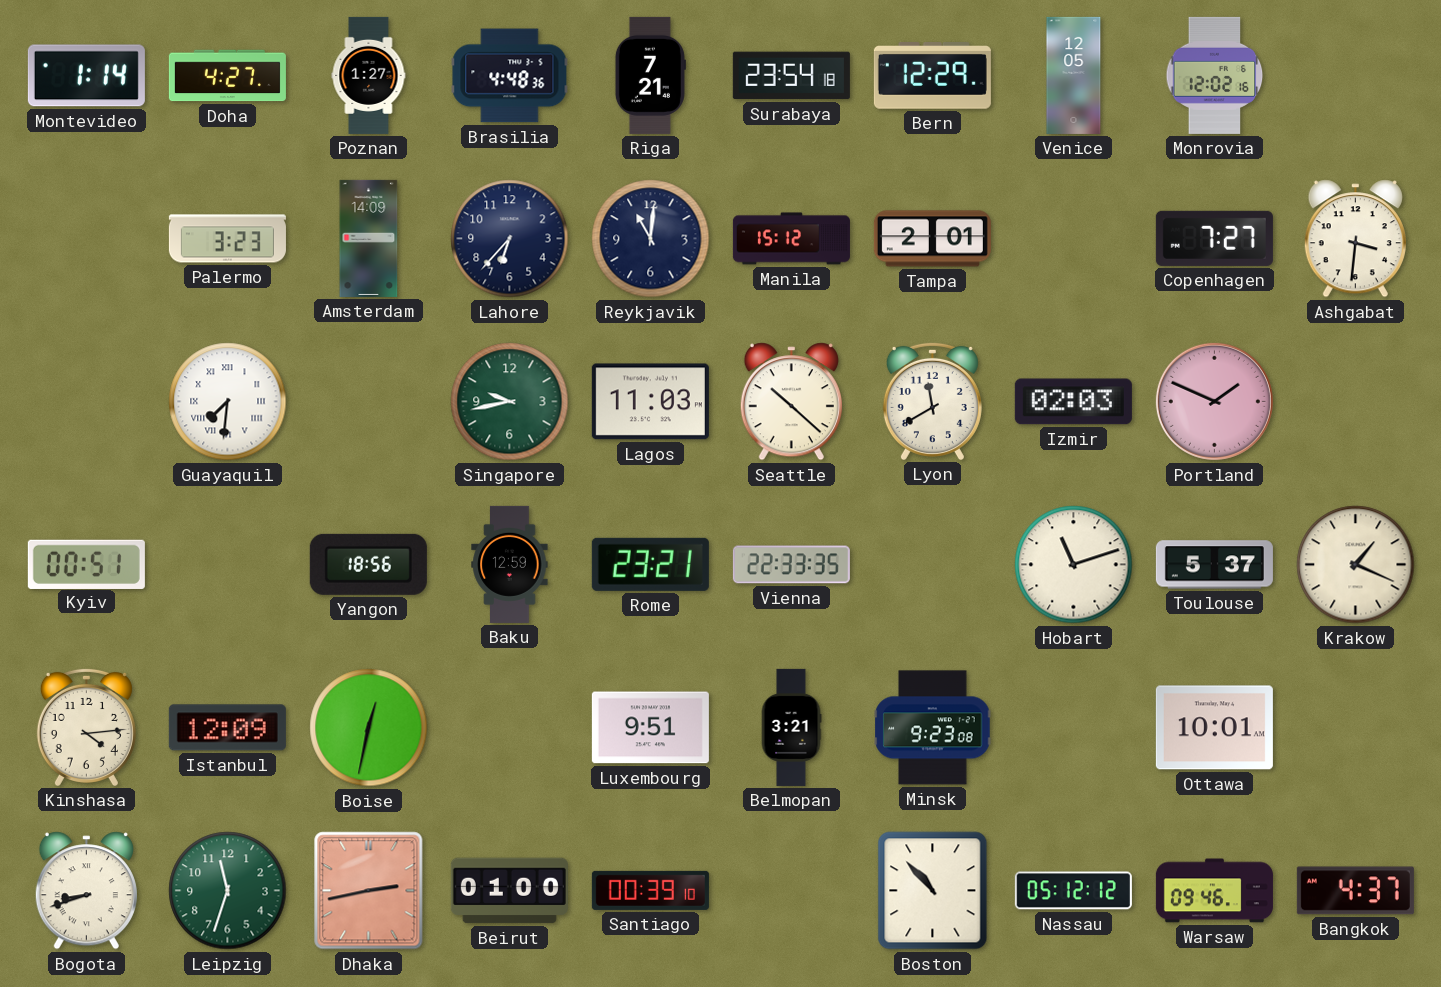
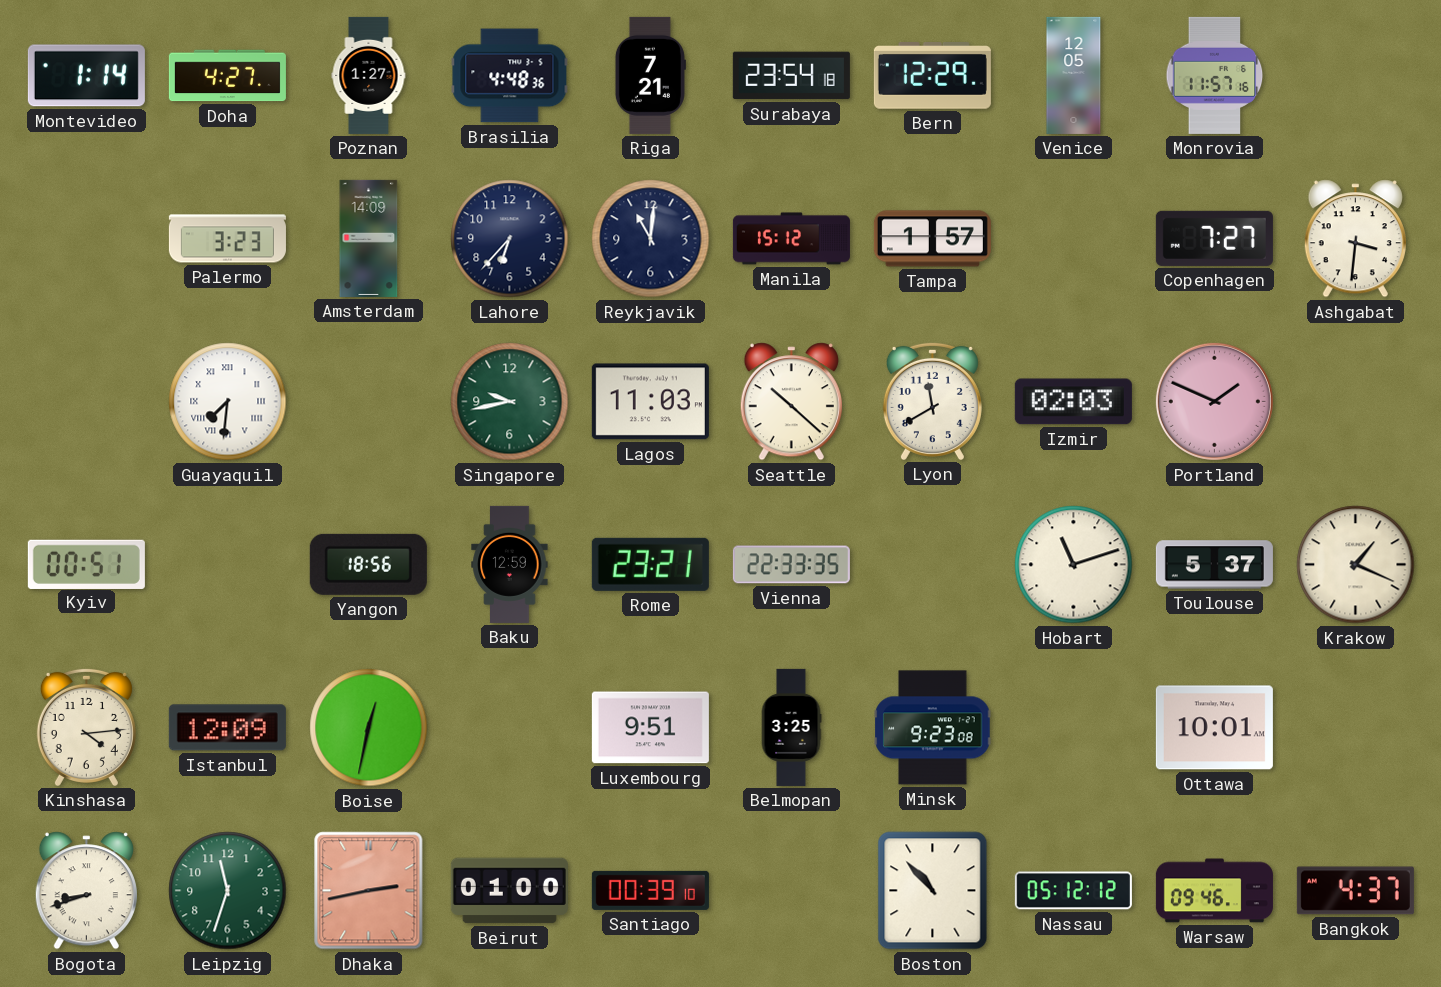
Monrovia: 12:02 -> 11:57 (1215, 75)
Tampa: 2:01 -> 1:57 (932, 239)
Belmopan: 3:21 -> 3:25 (791, 727)
